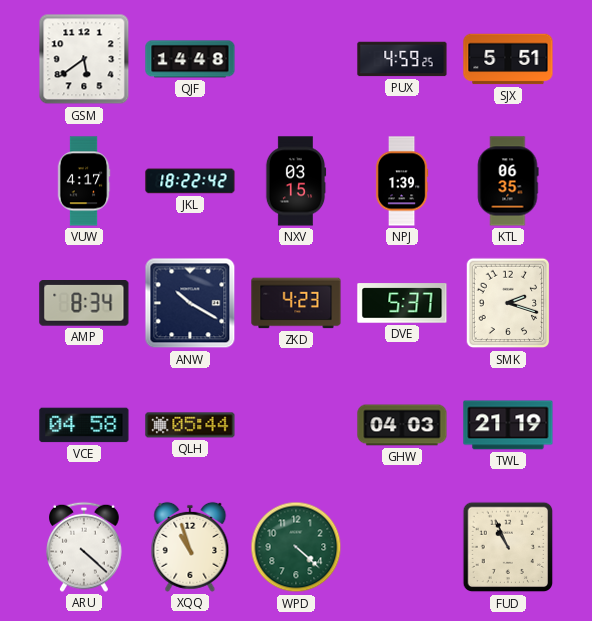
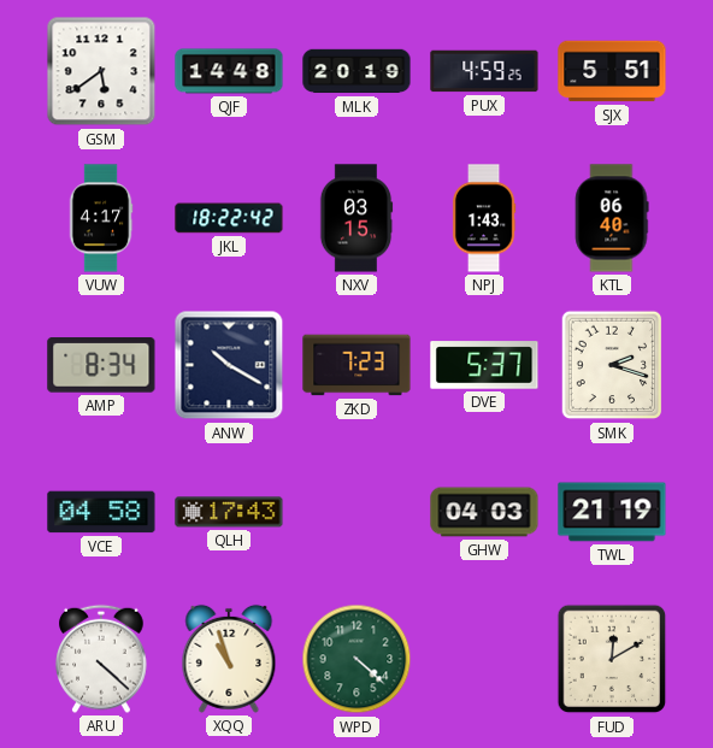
MLK: none -> 20:19 (356, 71)
NPJ: 1:39 -> 1:43 (484, 218)
KTL: 06:35 -> 06:40 (612, 218)
ZKD: 4:23 -> 7:23 (356, 365)
QLH: 05:44 -> 17:43 (229, 512)
FUD: 10:56 -> 12:10 (612, 659)
